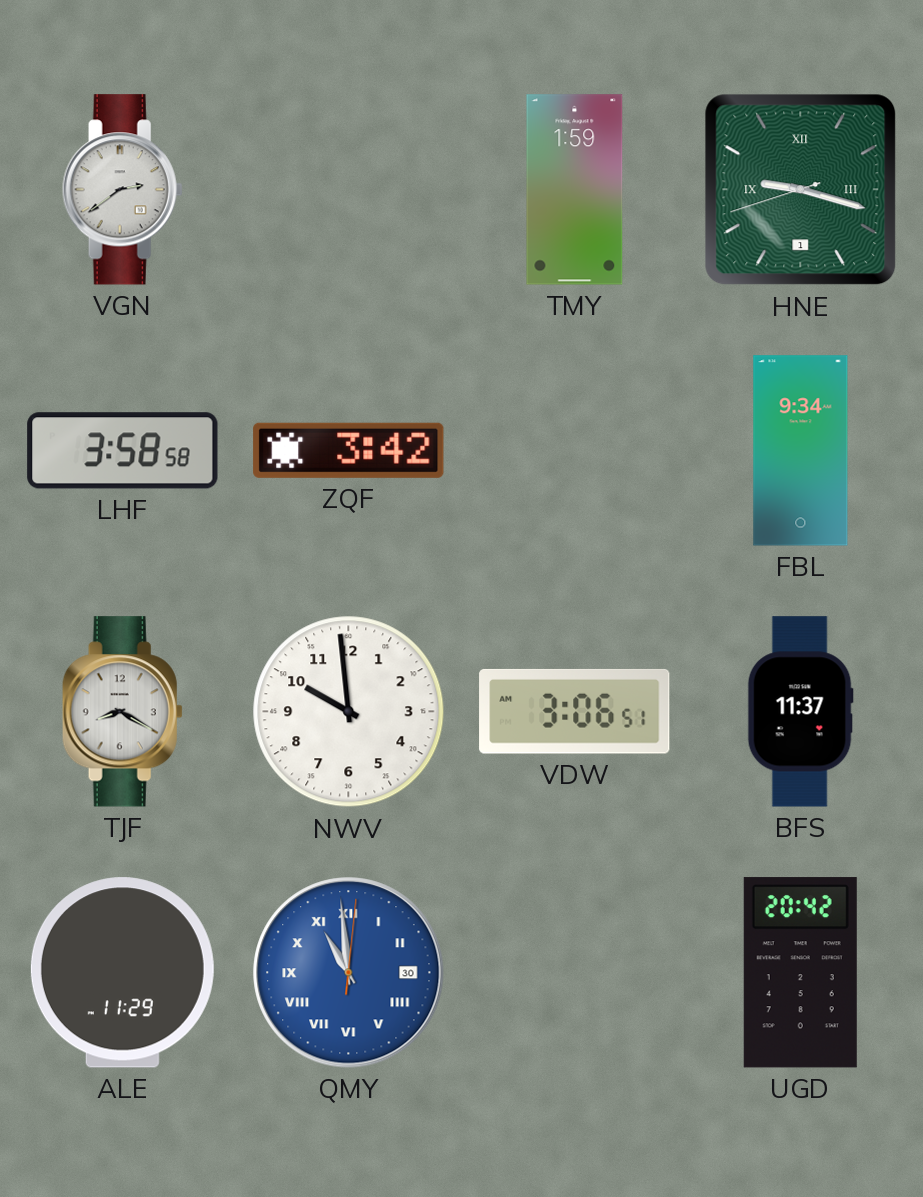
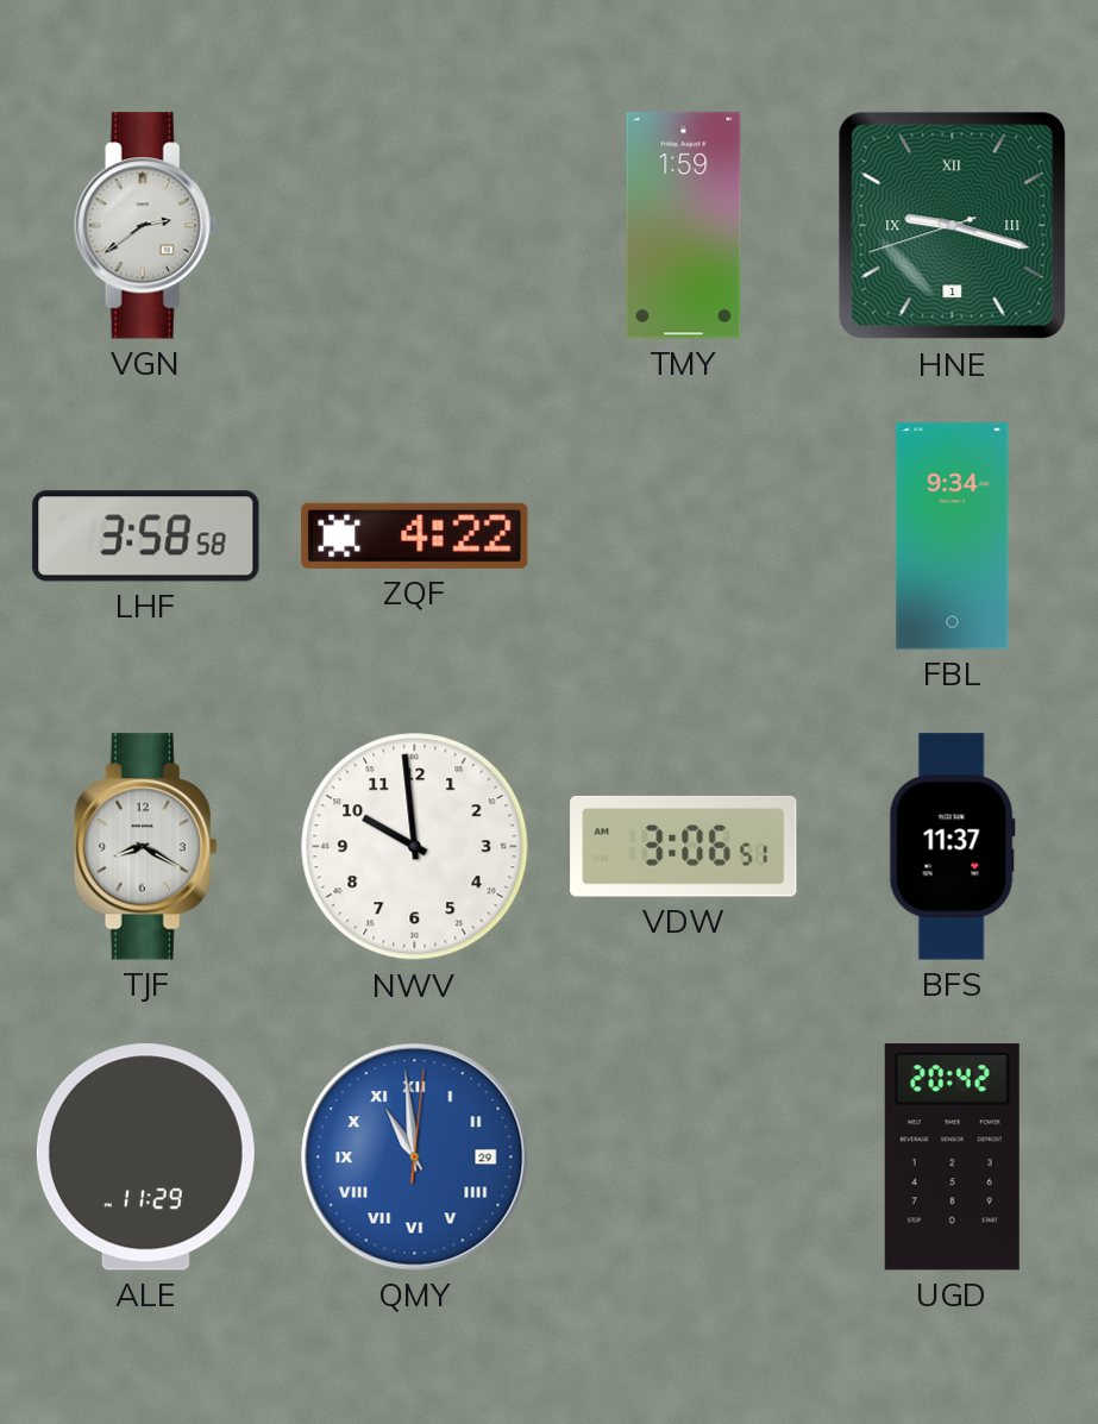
ZQF: 3:42 -> 4:22 (415, 535)
QMY date: 30 -> 29 (415, 1158)
